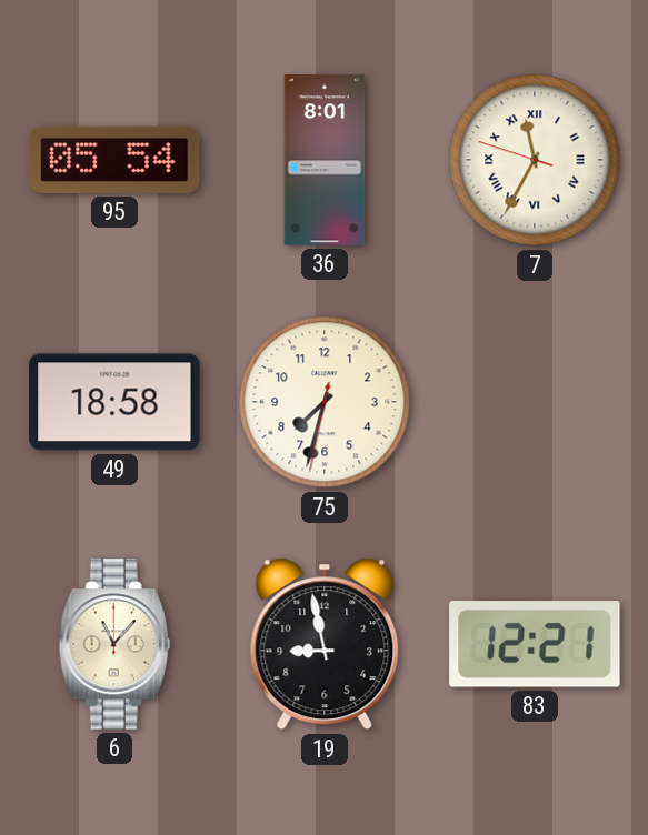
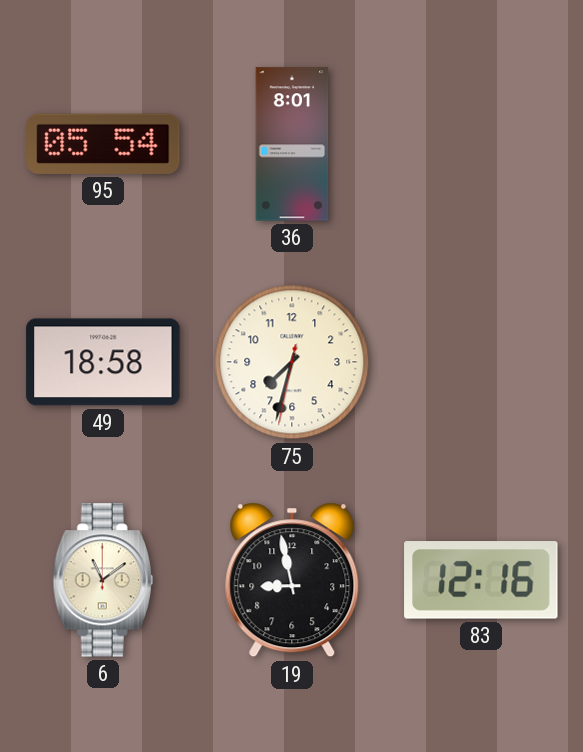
7: 11:34 -> none (535, 160)
6: 11:07 -> 11:09 (103, 580)
83: 12:21 -> 12:16 (481, 580)
